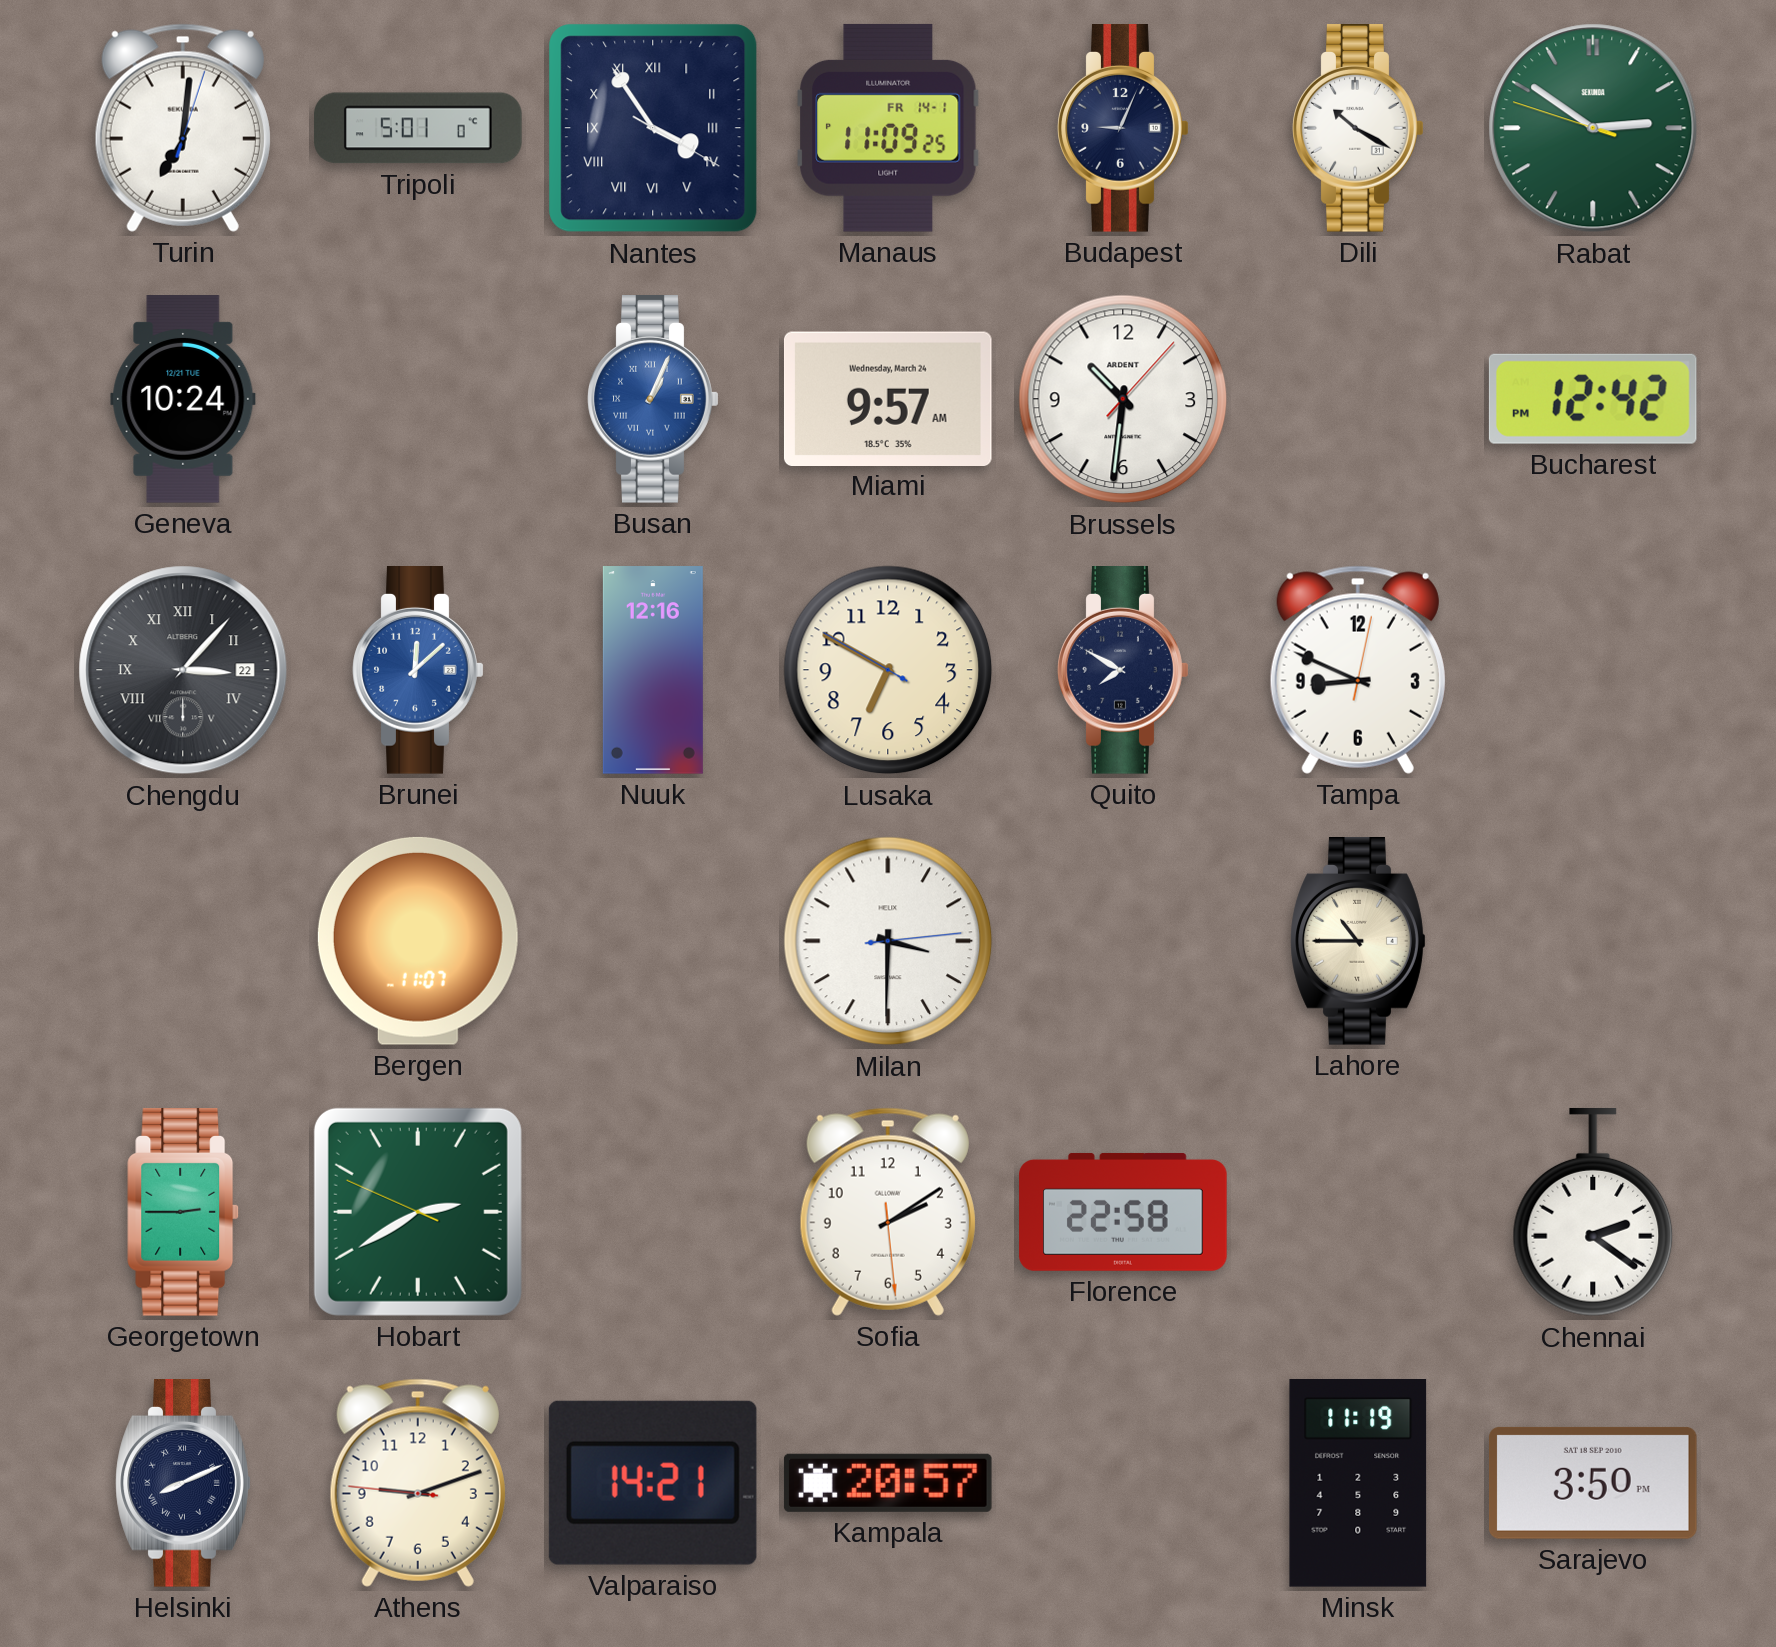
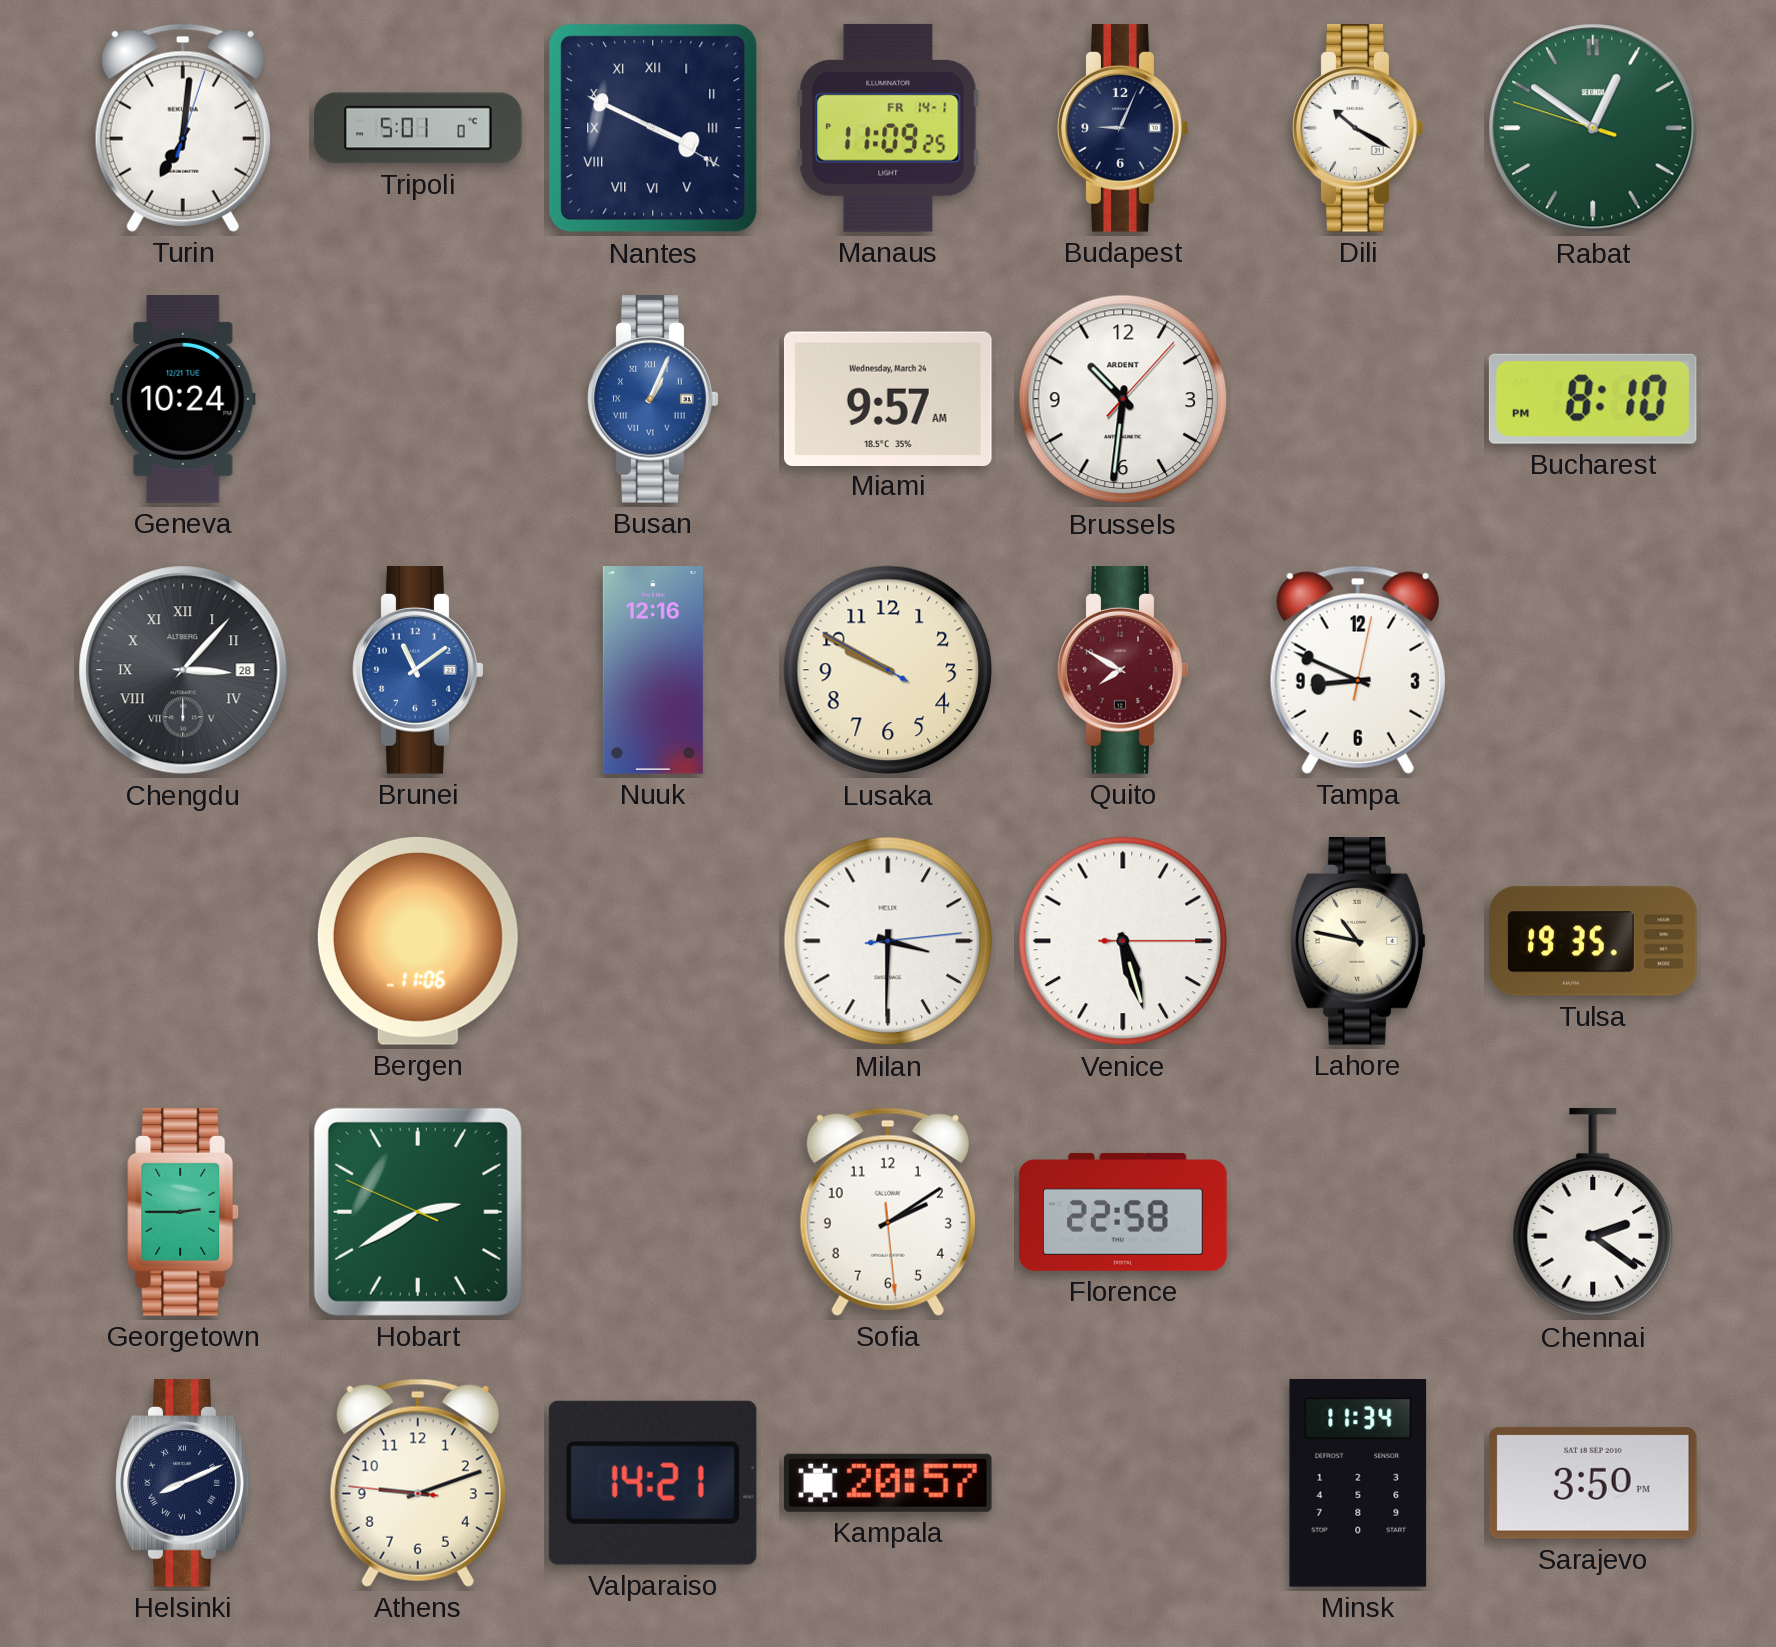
Nantes: 3:54 -> 3:49 (653, 128)
Rabat: 2:50 -> 12:50 (1593, 128)
Bucharest: 12:42 -> 8:10 (1593, 399)
Chengdu date: 22 -> 28 (183, 670)
Brunei: 12:08 -> 11:09 (418, 671)
Lusaka: 6:49 -> 9:49 (888, 670)
Quito dial: navy -> burgundy (1123, 671)
Bergen: 11:07 -> 11:06 (418, 941)
Venice: none -> 5:27 (1123, 941)
Lahore: 10:45 -> 10:47 (1358, 942)
Tulsa: none -> 19:35 (1593, 941)
Minsk: 11:19 -> 11:34 (1358, 1484)
